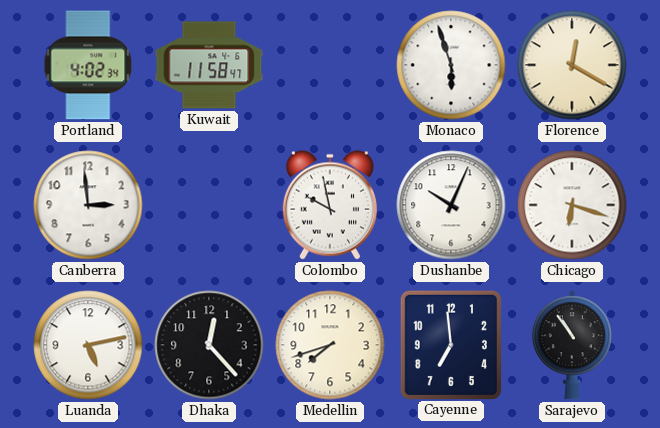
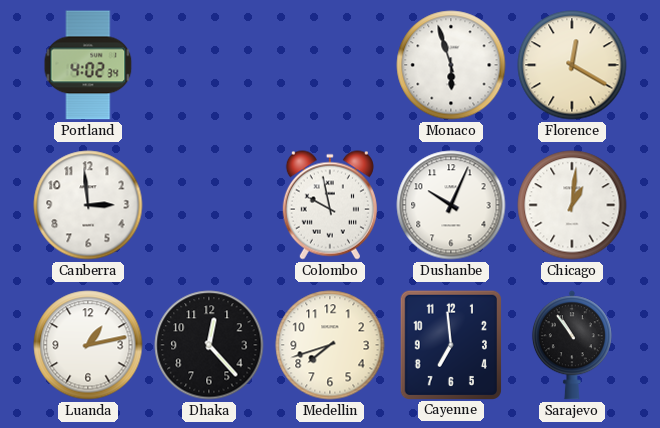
Kuwait: 11:58 -> none (209, 65)
Chicago: 6:18 -> 1:01 (572, 205)
Luanda: 5:13 -> 1:13 (88, 345)
